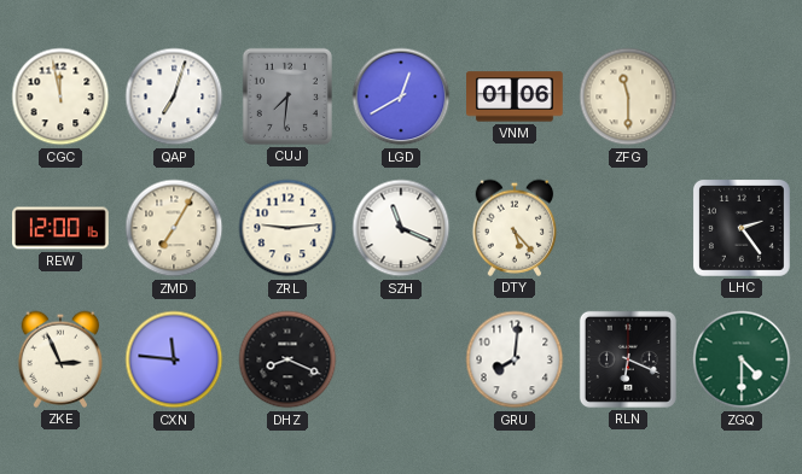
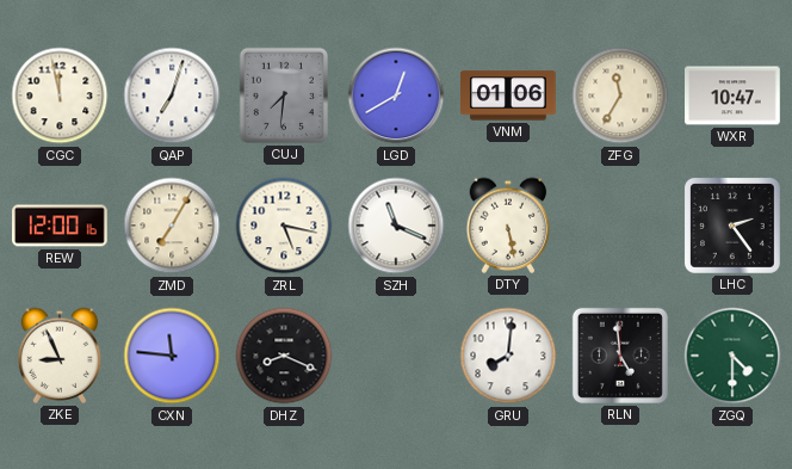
ZFG: 11:30 -> 11:35 (620, 95)
WXR: none -> 10:47 (732, 95)
ZRL: 9:14 -> 5:17 (284, 226)
DTY: 5:23 -> 5:28 (508, 226)
ZKE: 2:56 -> 8:56 (60, 356)
RLN: 6:19 -> 4:59 (620, 356)
